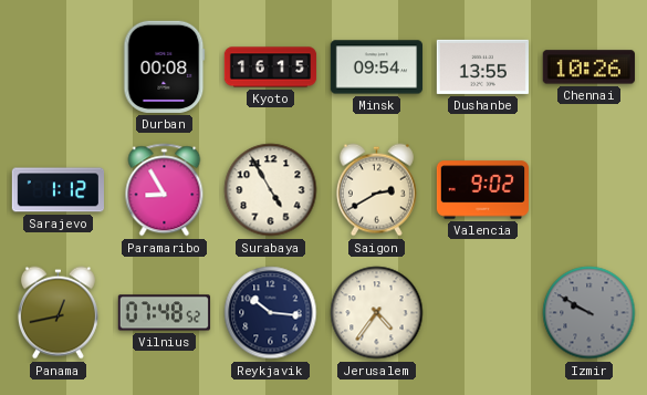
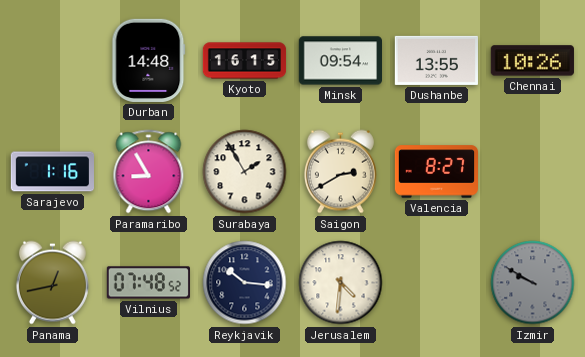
Durban: 00:08 -> 14:48 (149, 60)
Sarajevo: 1:12 -> 1:16 (52, 172)
Surabaya: 4:55 -> 1:55 (245, 172)
Valencia: 9:02 -> 8:27 (436, 172)
Jerusalem: 4:36 -> 4:31 (341, 283)
